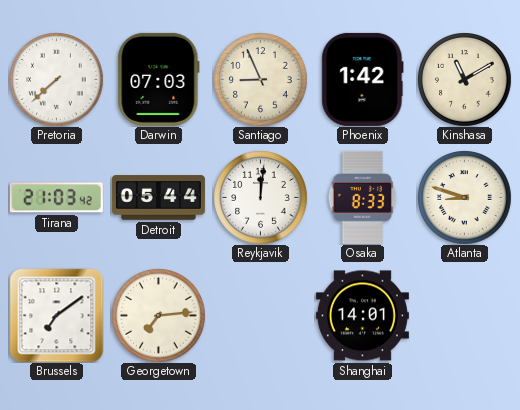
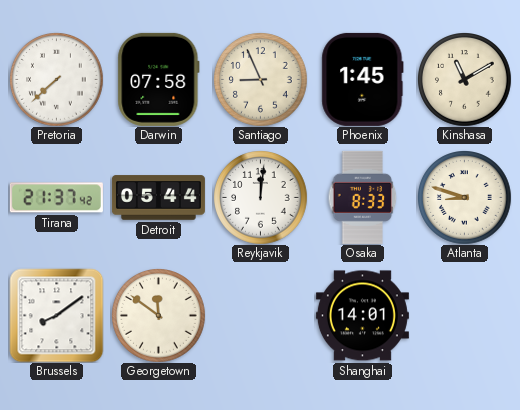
Darwin: 07:03 -> 07:58 (159, 79)
Phoenix: 1:42 -> 1:45 (363, 79)
Tirana: 21:03 -> 21:37 (56, 198)
Brussels: 7:09 -> 8:09 (56, 315)
Georgetown: 7:14 -> 11:51 (159, 316)
